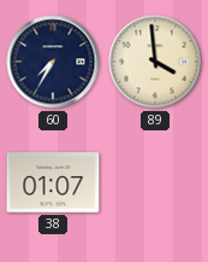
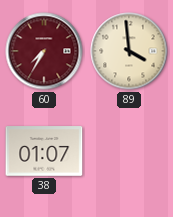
60 dial: navy -> burgundy (44, 51)
